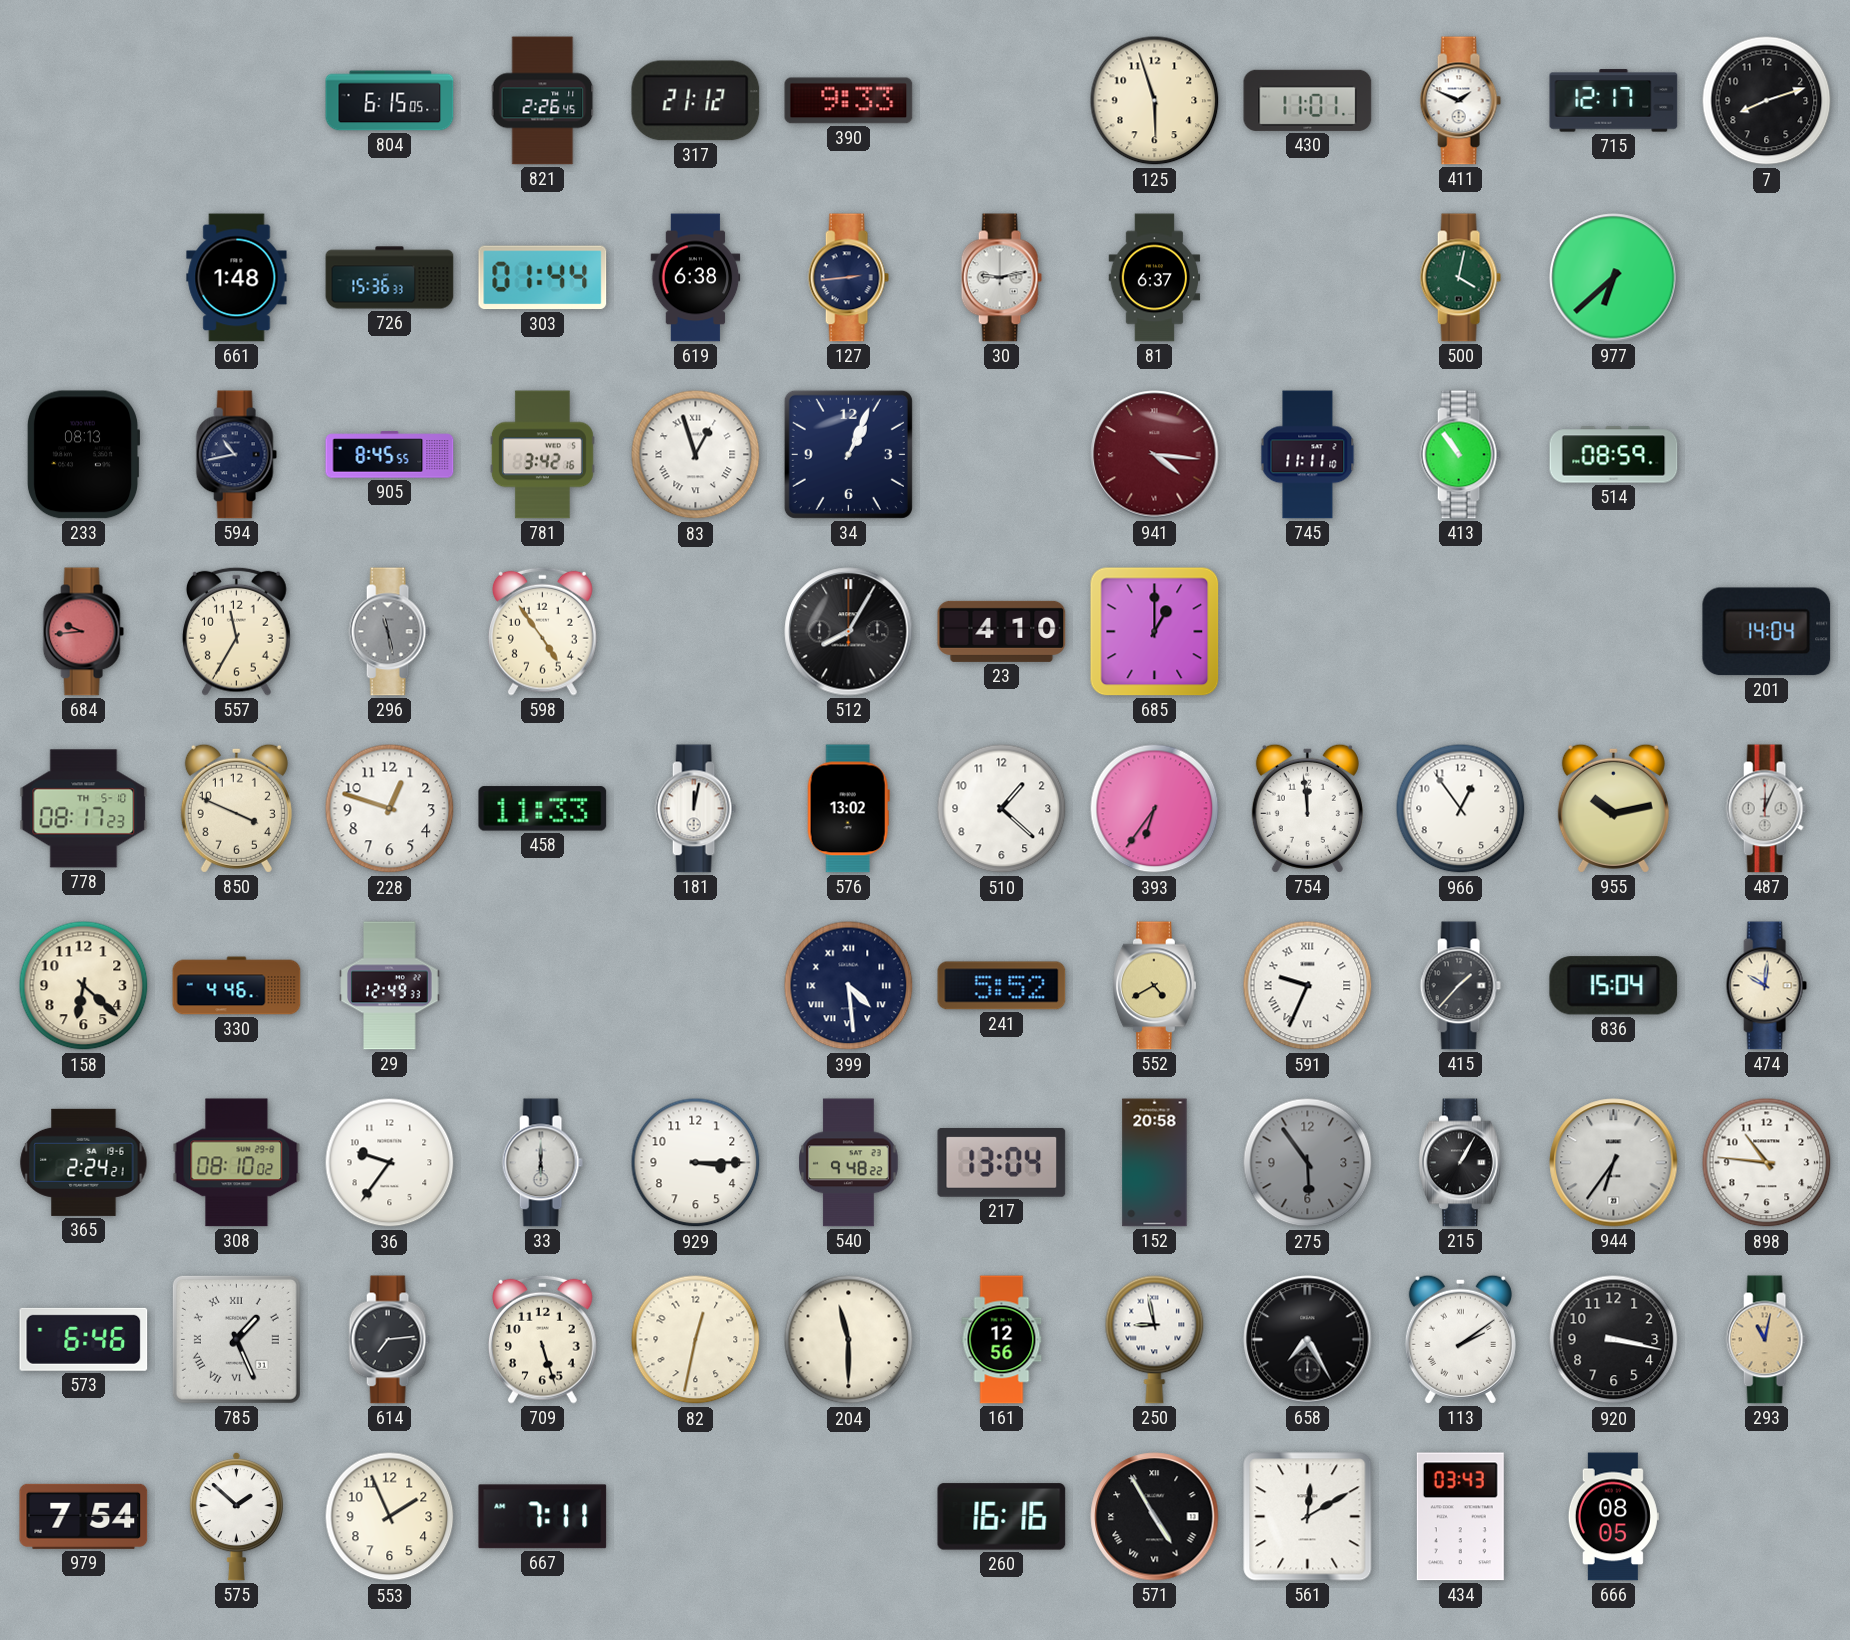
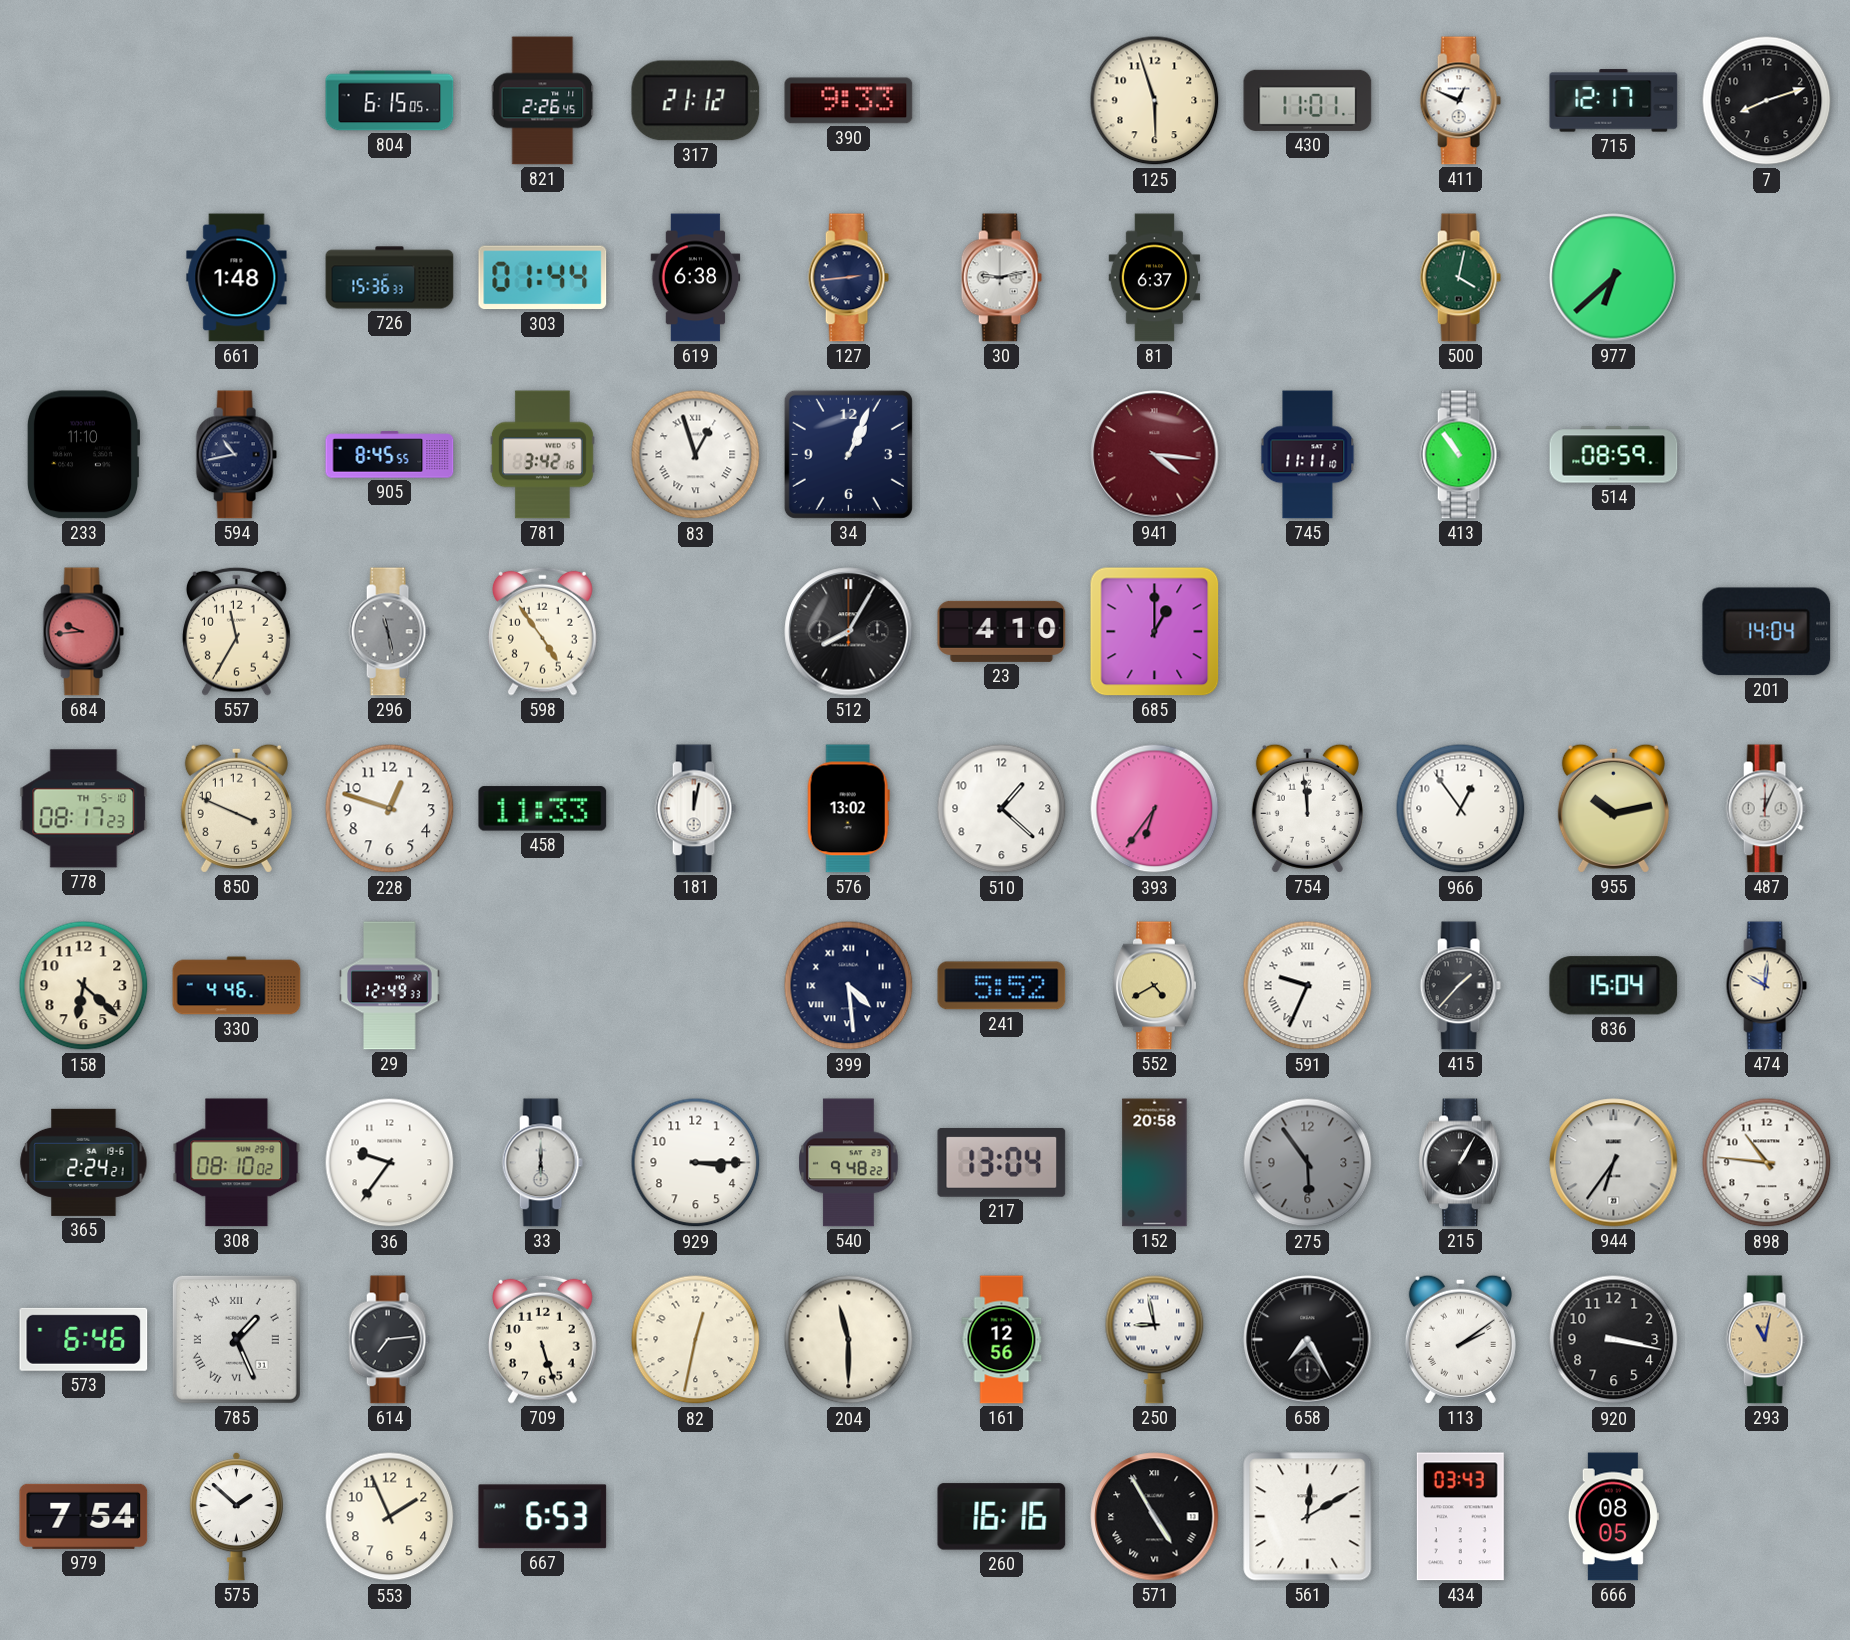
411: 1:49 -> 12:49 (1460, 101)
233: 08:13 -> 11:10 (83, 455)
667: 7:11 -> 6:53 (543, 1517)
